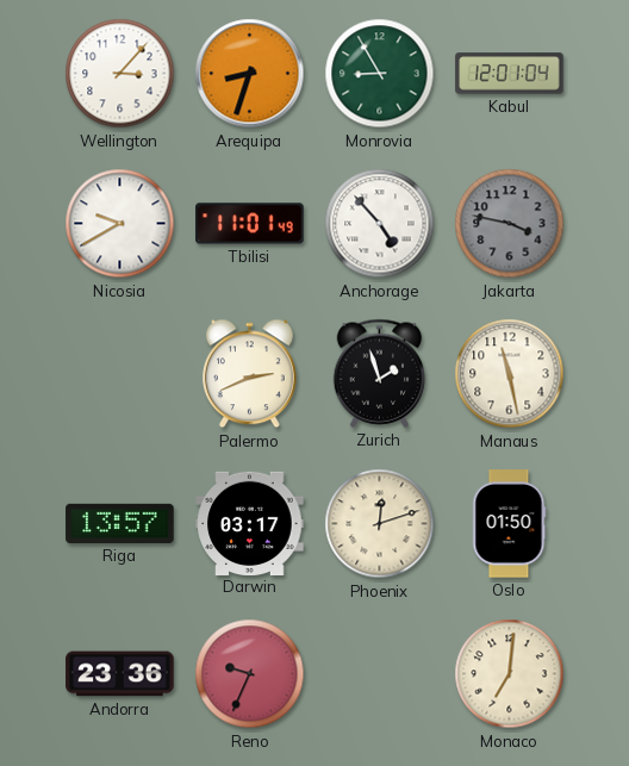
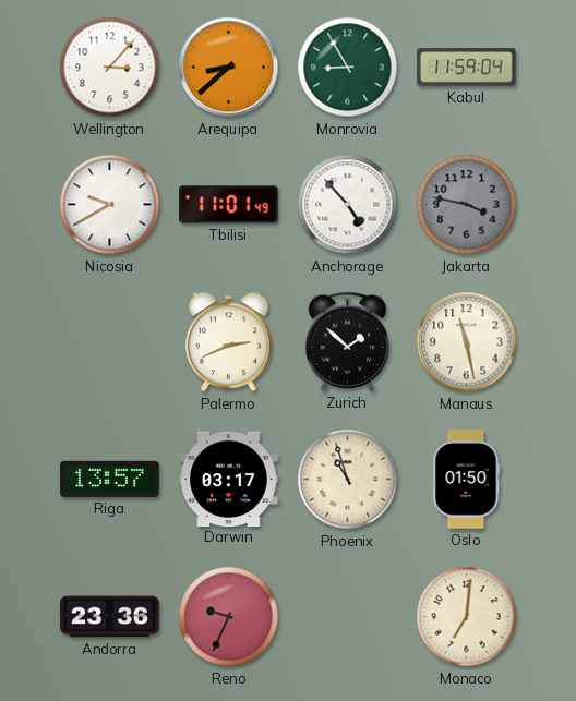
Arequipa: 8:33 -> 8:38 (229, 68)
Kabul: 12:01 -> 11:59 (467, 68)
Zurich: 1:57 -> 1:52 (348, 341)
Phoenix: 12:12 -> 10:57 (348, 480)
